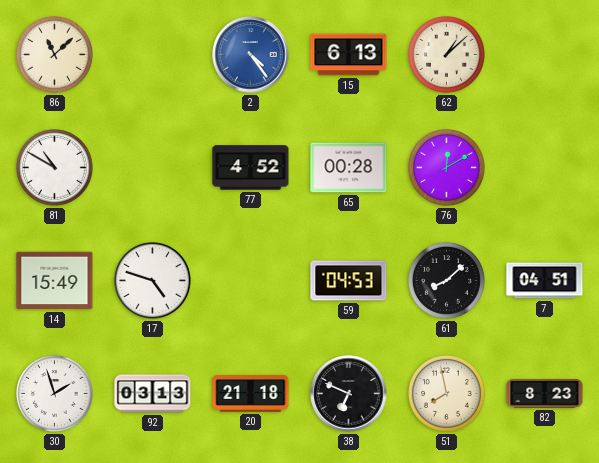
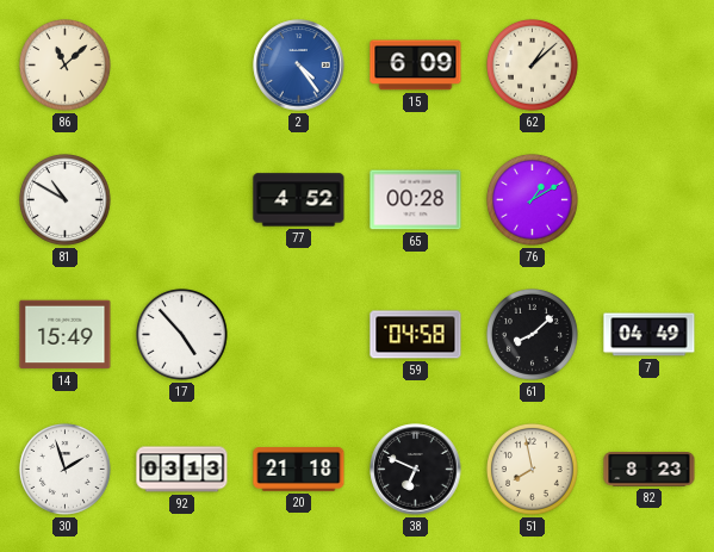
15: 6:13 -> 6:09 (416, 66)
76: 12:10 -> 1:10 (533, 200)
17: 4:48 -> 4:53 (182, 335)
59: 04:53 -> 04:58 (416, 335)
7: 04:51 -> 04:49 (650, 335)
